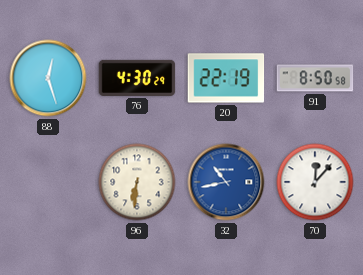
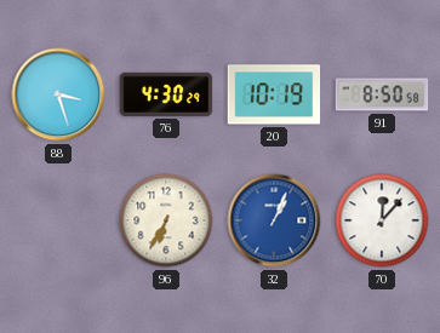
88: 12:27 -> 3:27 (58, 94)
20: 22:19 -> 10:19 (274, 94)
96: 6:31 -> 6:35 (166, 220)
32: 10:43 -> 1:04 (274, 220)
